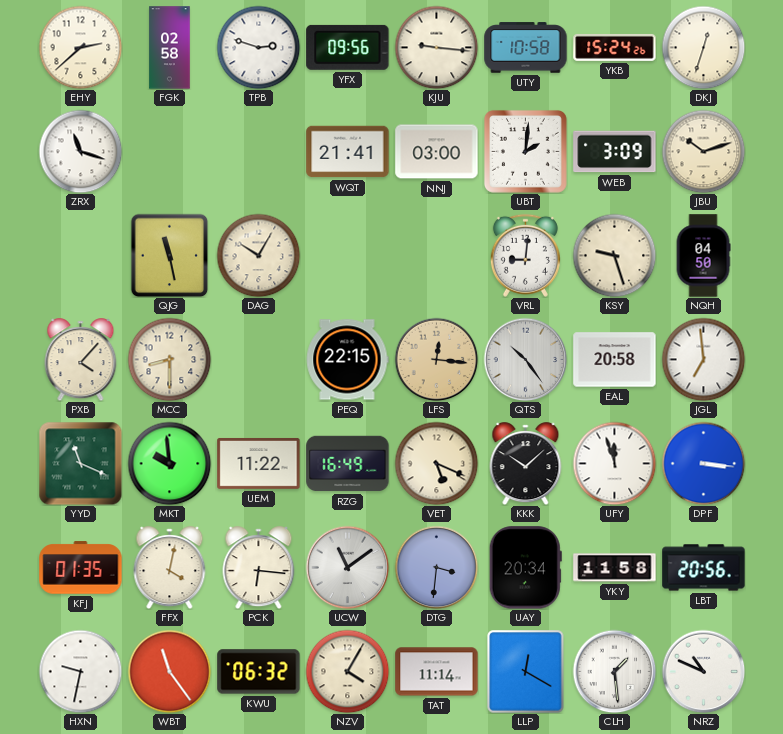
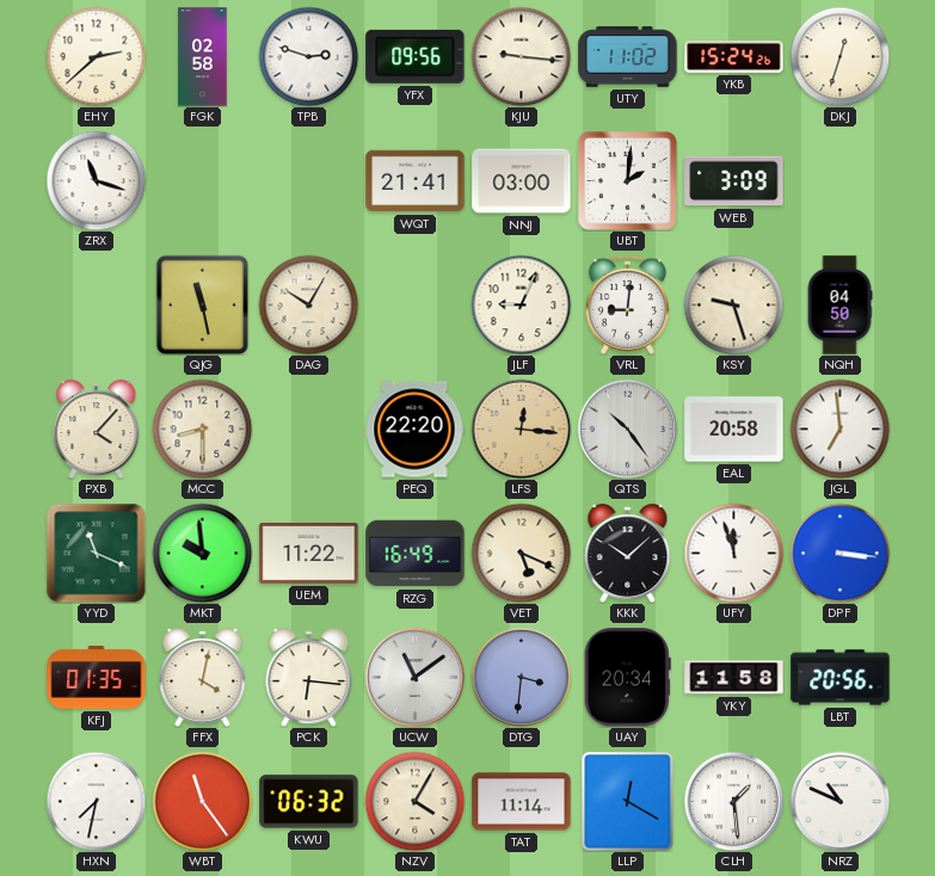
UTY: 10:58 -> 11:02 (628, 57)
JBU: 10:12 -> none (703, 151)
JLF: none -> 9:04 (521, 304)
PEQ: 22:15 -> 22:20 (414, 430)
HXN: 9:32 -> 7:32 (96, 801)
